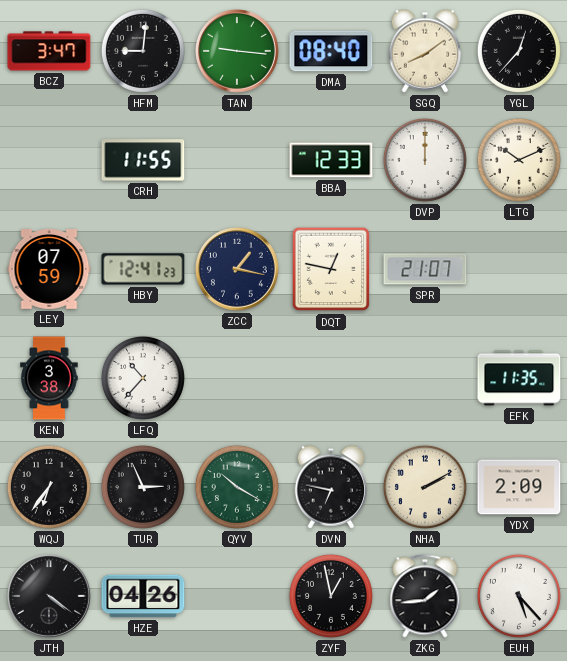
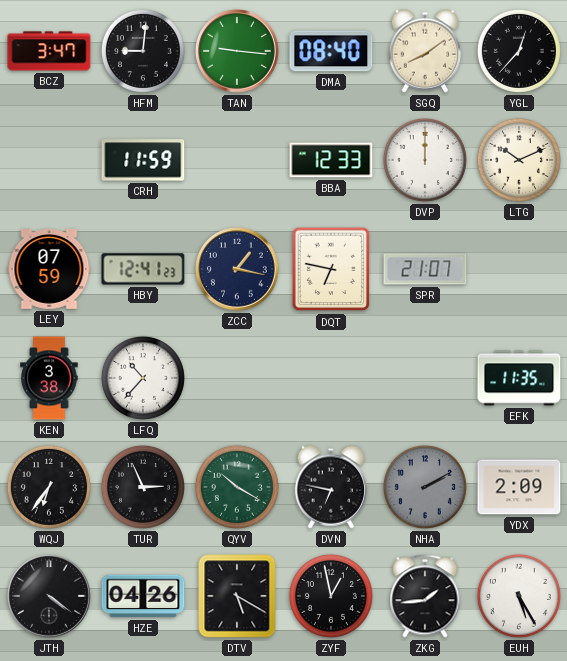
CRH: 11:55 -> 11:59 (143, 160)
DQT: 12:47 -> 6:47 (331, 269)
NHA dial: cream -> grey (425, 487)
DTV: none -> 5:20 (237, 596)
EUH: 5:23 -> 5:25 (519, 596)
